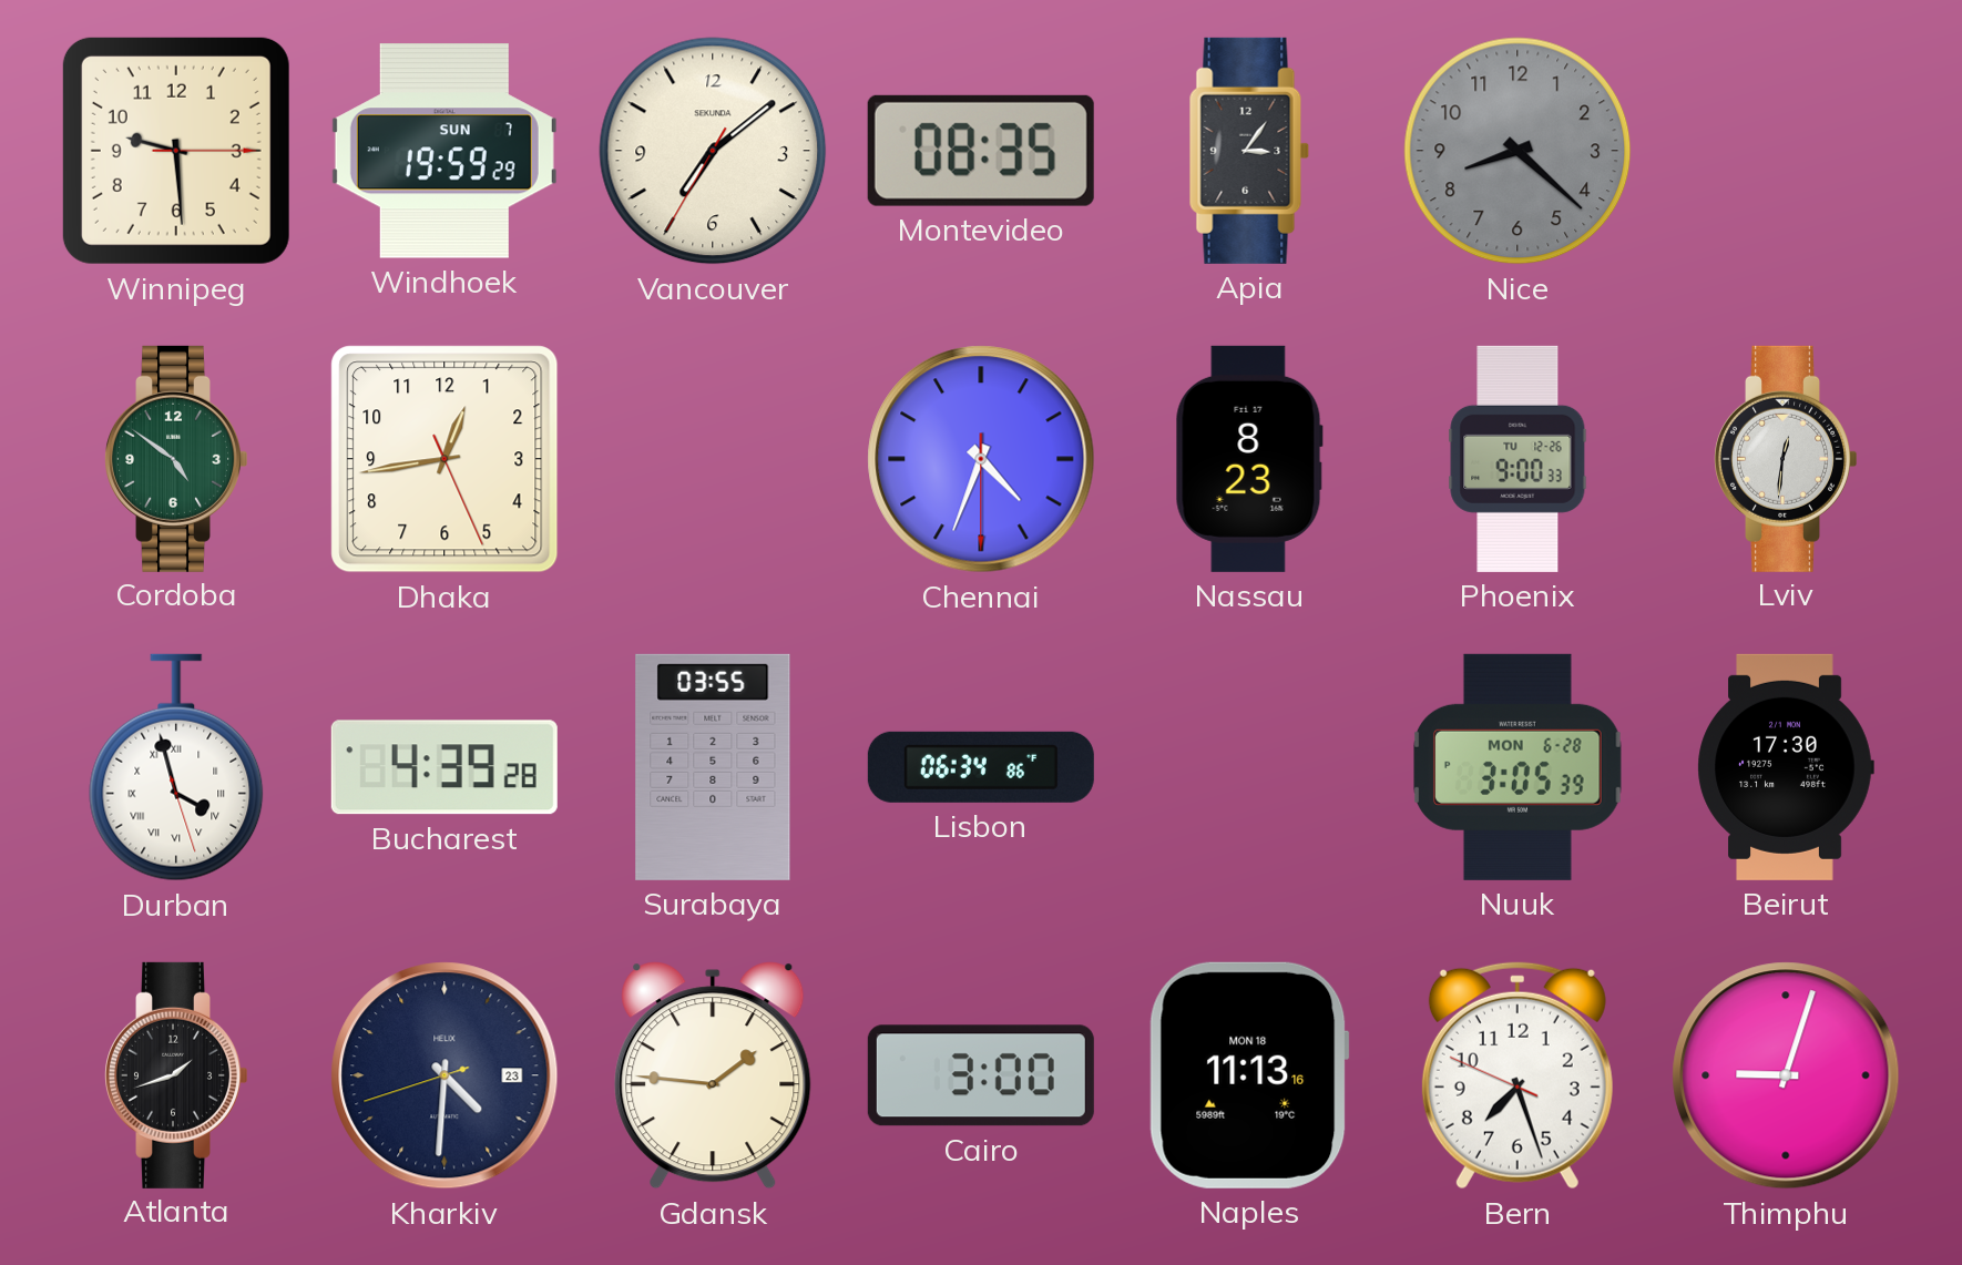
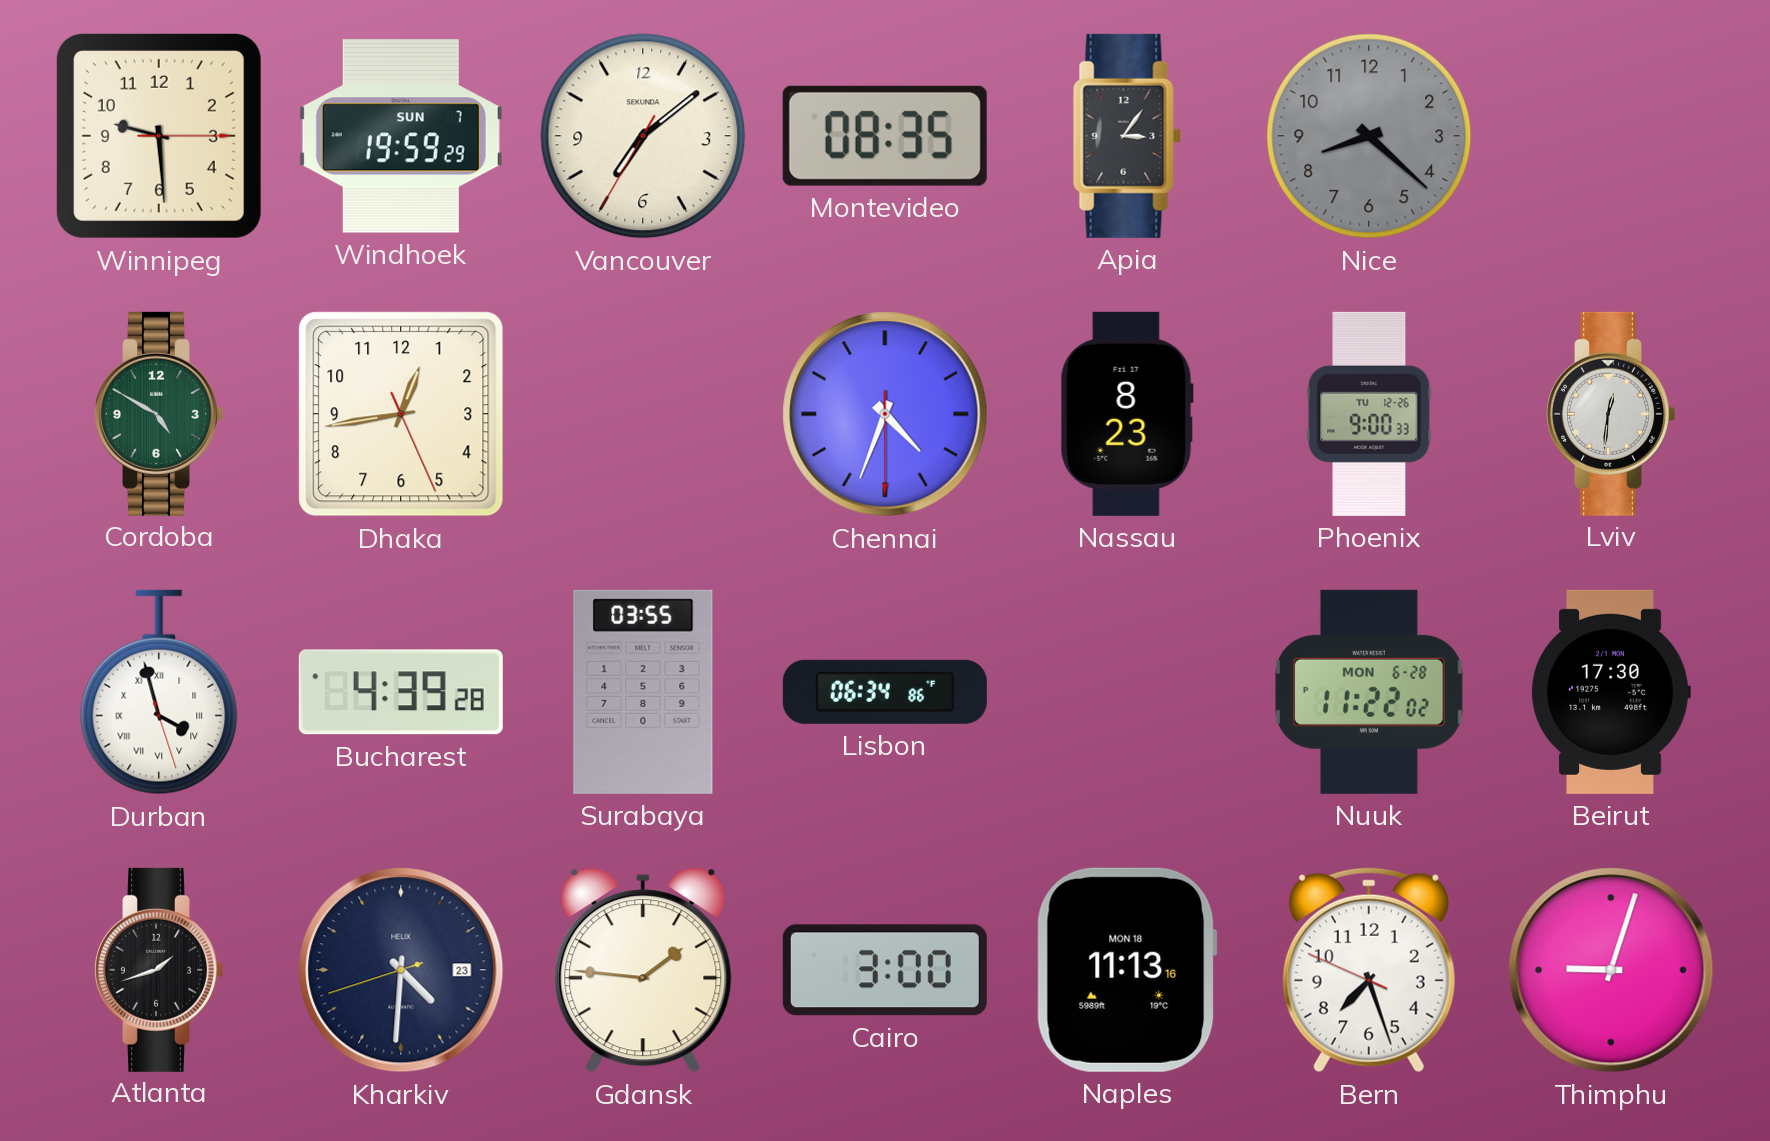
Cordoba: 4:51 -> 4:50 (158, 414)
Nuuk: 3:05 -> 11:22 (1370, 692)
